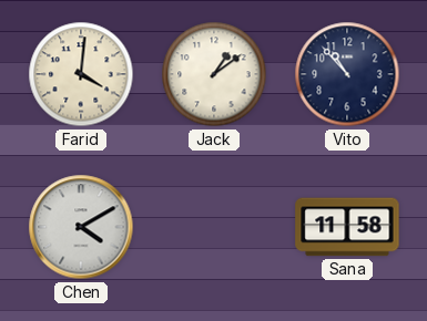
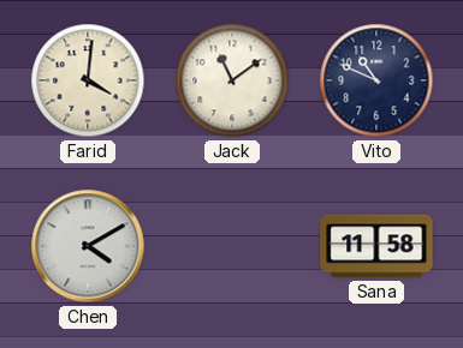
Jack: 1:09 -> 11:09 (232, 80)
Vito: 10:53 -> 10:49 (376, 80)
